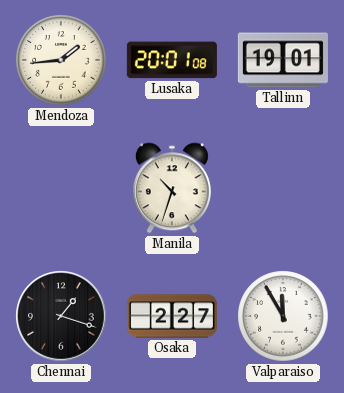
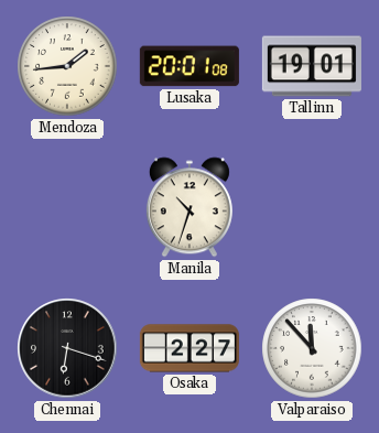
Chennai: 1:18 -> 6:18 (67, 348)
Valparaiso: 11:55 -> 11:53 (312, 348)
